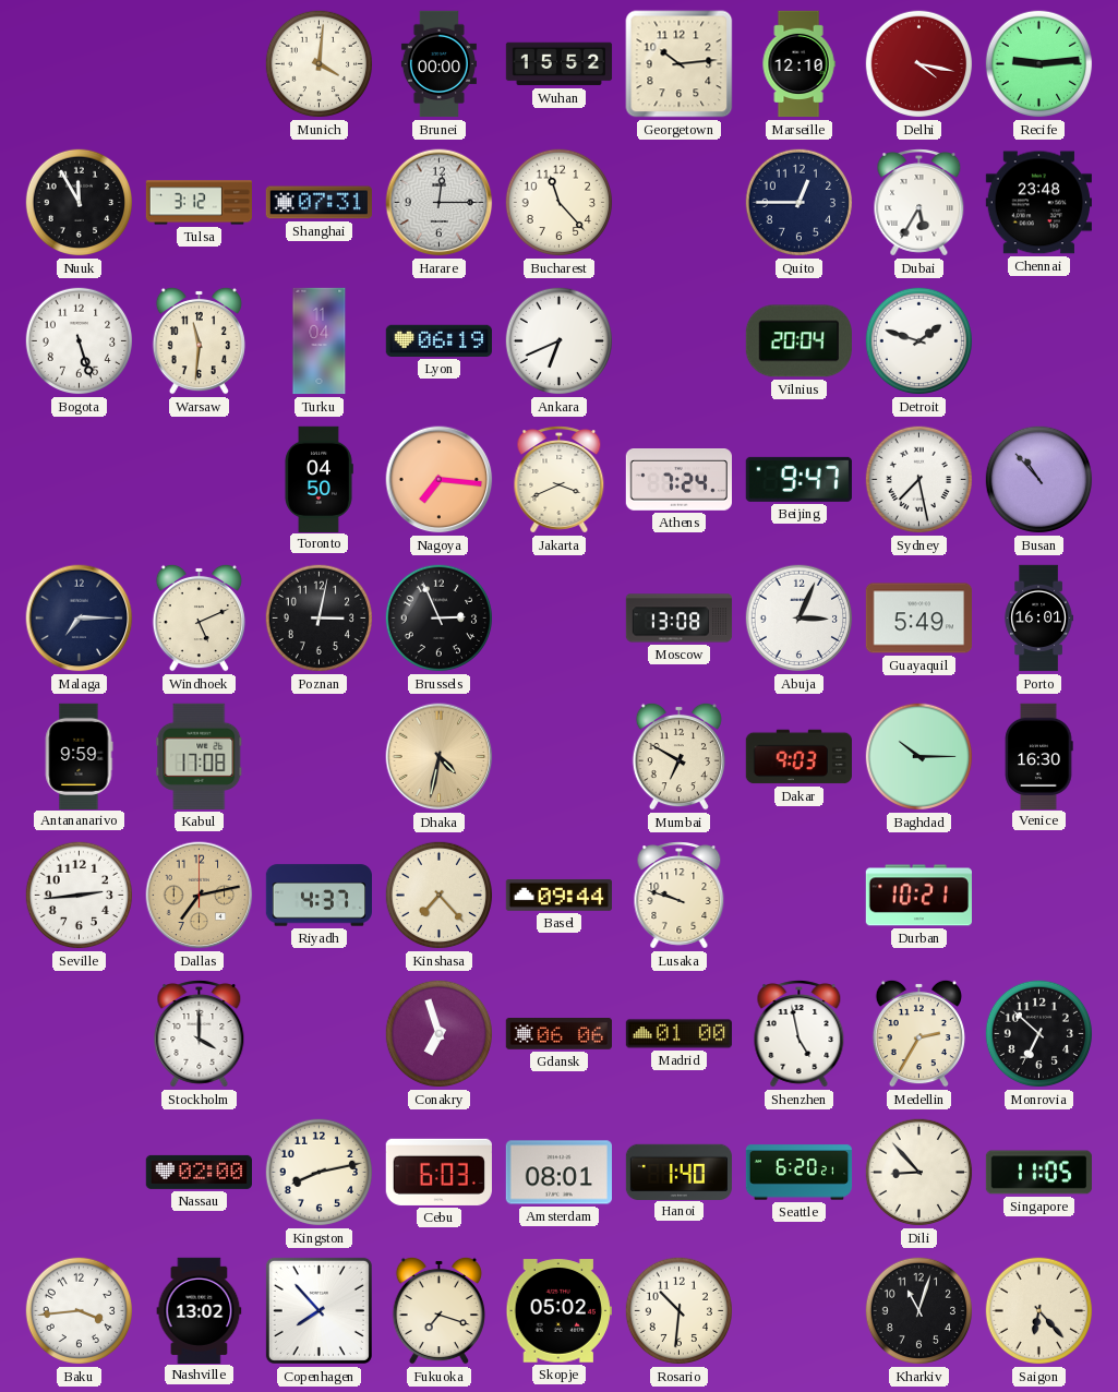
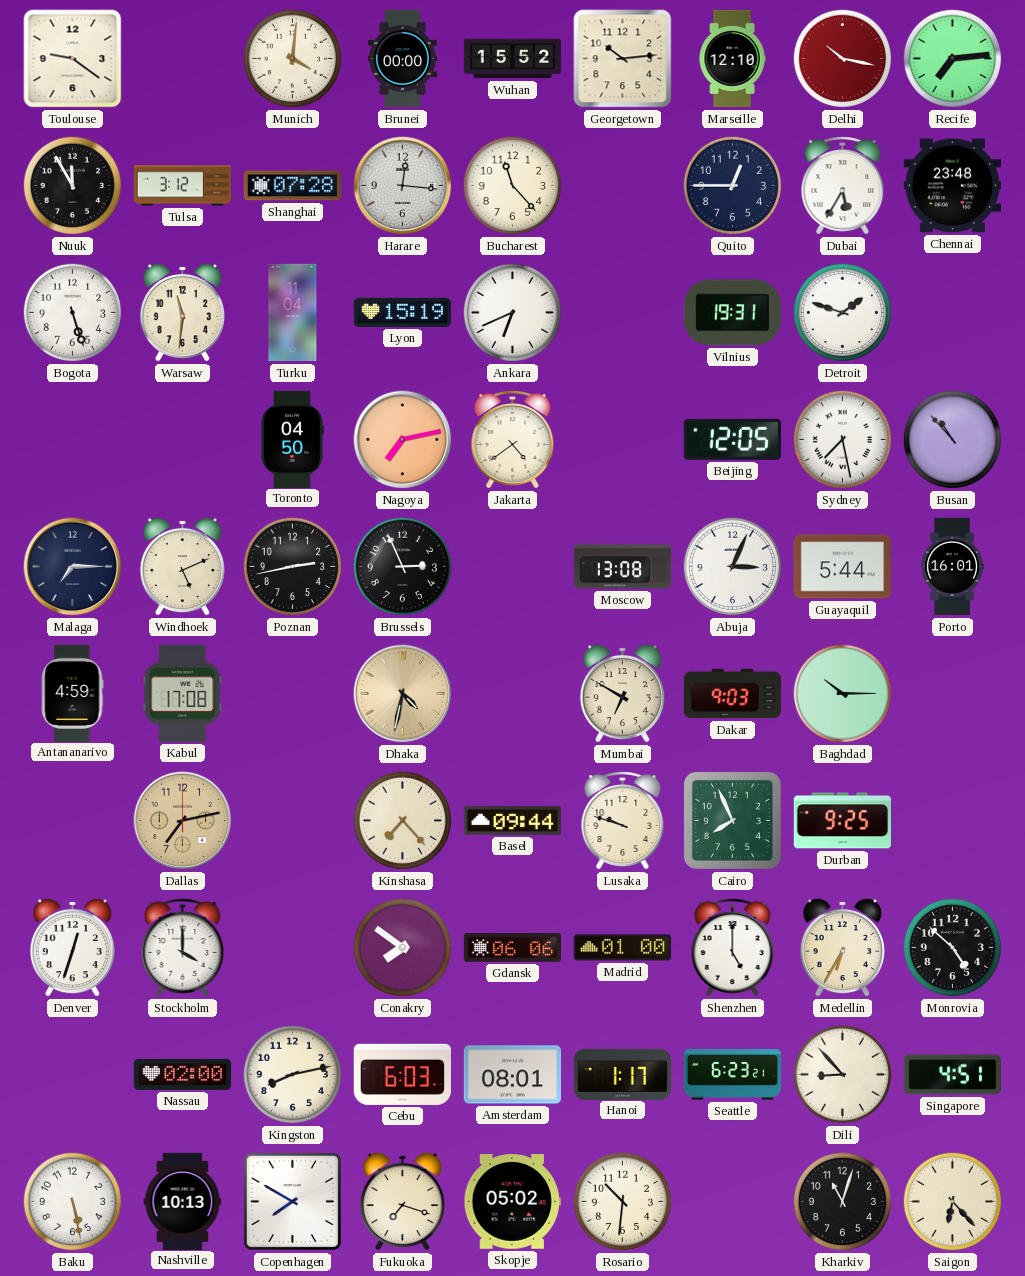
Toulouse: none -> 9:21 (73, 59)
Delhi: 4:17 -> 10:17 (843, 59)
Recife: 9:14 -> 7:14 (953, 59)
Shanghai: 07:31 -> 07:28 (292, 186)
Harare: 12:15 -> 12:16 (403, 186)
Lyon: 06:19 -> 15:19 (402, 312)
Vilnius: 20:04 -> 19:31 (732, 313)
Nagoya: 7:16 -> 7:13 (403, 440)
Jakarta: 3:41 -> 4:39 (513, 440)
Athens: 7:24 -> none (678, 480)
Beijing: 9:47 -> 12:05 (732, 439)
Poznan: 3:02 -> 2:43 (293, 567)
Guayaquil: 5:49 -> 5:44 (842, 567)
Antananarivo: 9:59 -> 4:59 (72, 693)
Venice: 16:30 -> none (1039, 756)
Seville: 2:44 -> none (80, 896)
Riyadh: 4:37 -> none (318, 896)
Cairo: none -> 7:56 (732, 820)
Durban: 10:21 -> 9:25 (842, 821)
Denver: none -> 12:33 (72, 947)
Conakry: 6:57 -> 7:51 (403, 948)
Shenzhen: 4:58 -> 5:00 (733, 948)
Medellin: 2:35 -> 6:35 (842, 947)
Monrovia: 6:52 -> 4:52 (953, 948)
Hanoi: 1:40 -> 1:17 (622, 1074)
Seattle: 6:20 -> 6:23 (733, 1075)
Singapore: 11:05 -> 4:51 (952, 1075)
Baku: 3:44 -> 5:28 (73, 1202)
Nashville: 13:02 -> 10:13 (183, 1201)
Copenhagen: 7:53 -> 7:50 (292, 1201)
